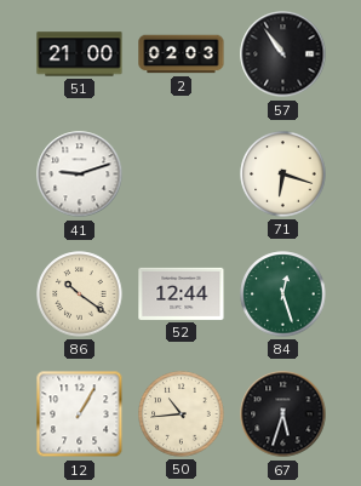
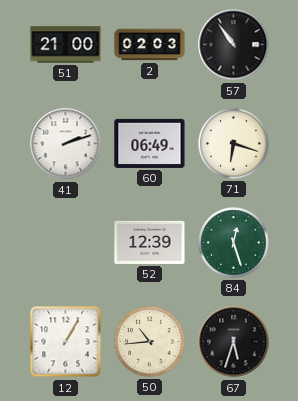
41: 9:12 -> 2:12 (66, 144)
60: none -> 06:49 (150, 143)
86: 10:21 -> none (80, 295)
52: 12:44 -> 12:39 (150, 242)
